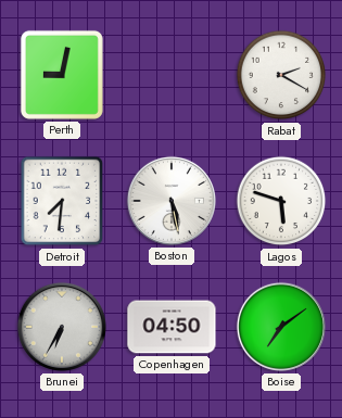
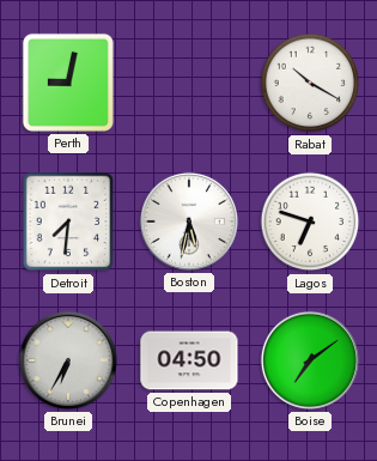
Rabat: 2:20 -> 10:20 (310, 83)
Boston: 5:28 -> 5:32 (189, 222)
Lagos: 5:48 -> 6:48 (310, 222)
